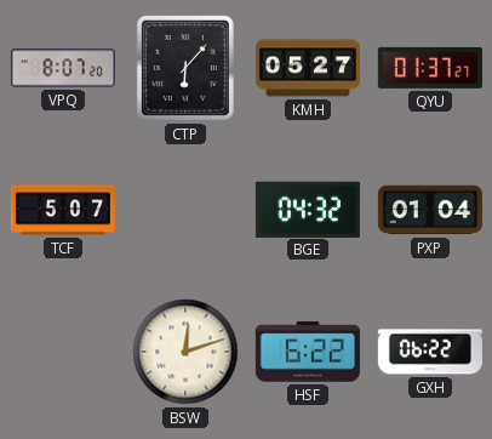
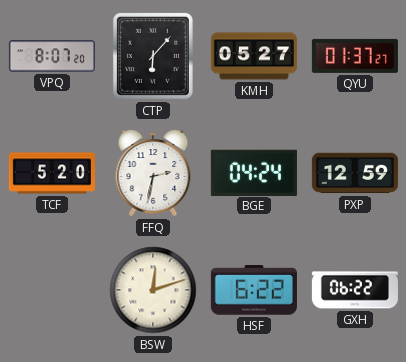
TCF: 5:07 -> 5:20 (52, 173)
FFQ: none -> 2:32 (153, 173)
BGE: 04:32 -> 04:24 (254, 172)
PXP: 01:04 -> 12:59 (355, 173)
